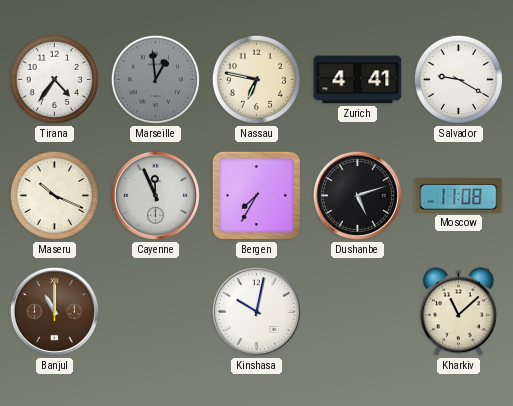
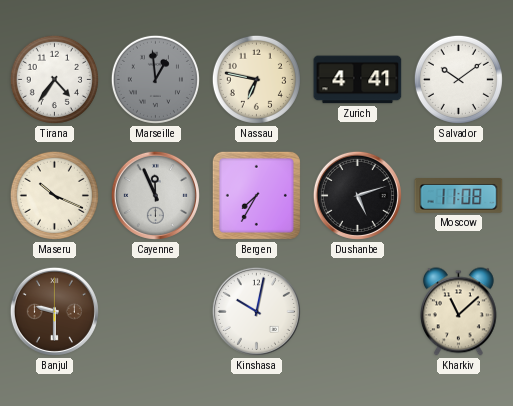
Salvador: 9:20 -> 10:09 (458, 79)
Banjul: 11:00 -> 9:30 (54, 311)
